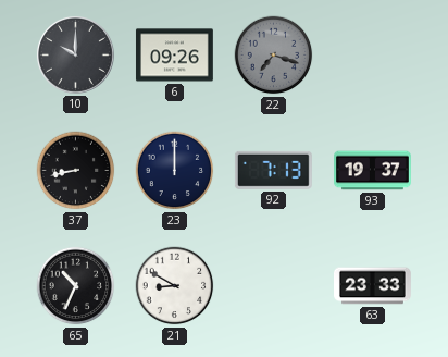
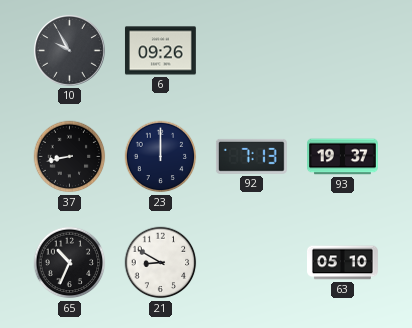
10: 10:00 -> 9:55 (69, 50)
22: 7:18 -> none (274, 56)
63: 23:33 -> 05:10 (343, 263)
